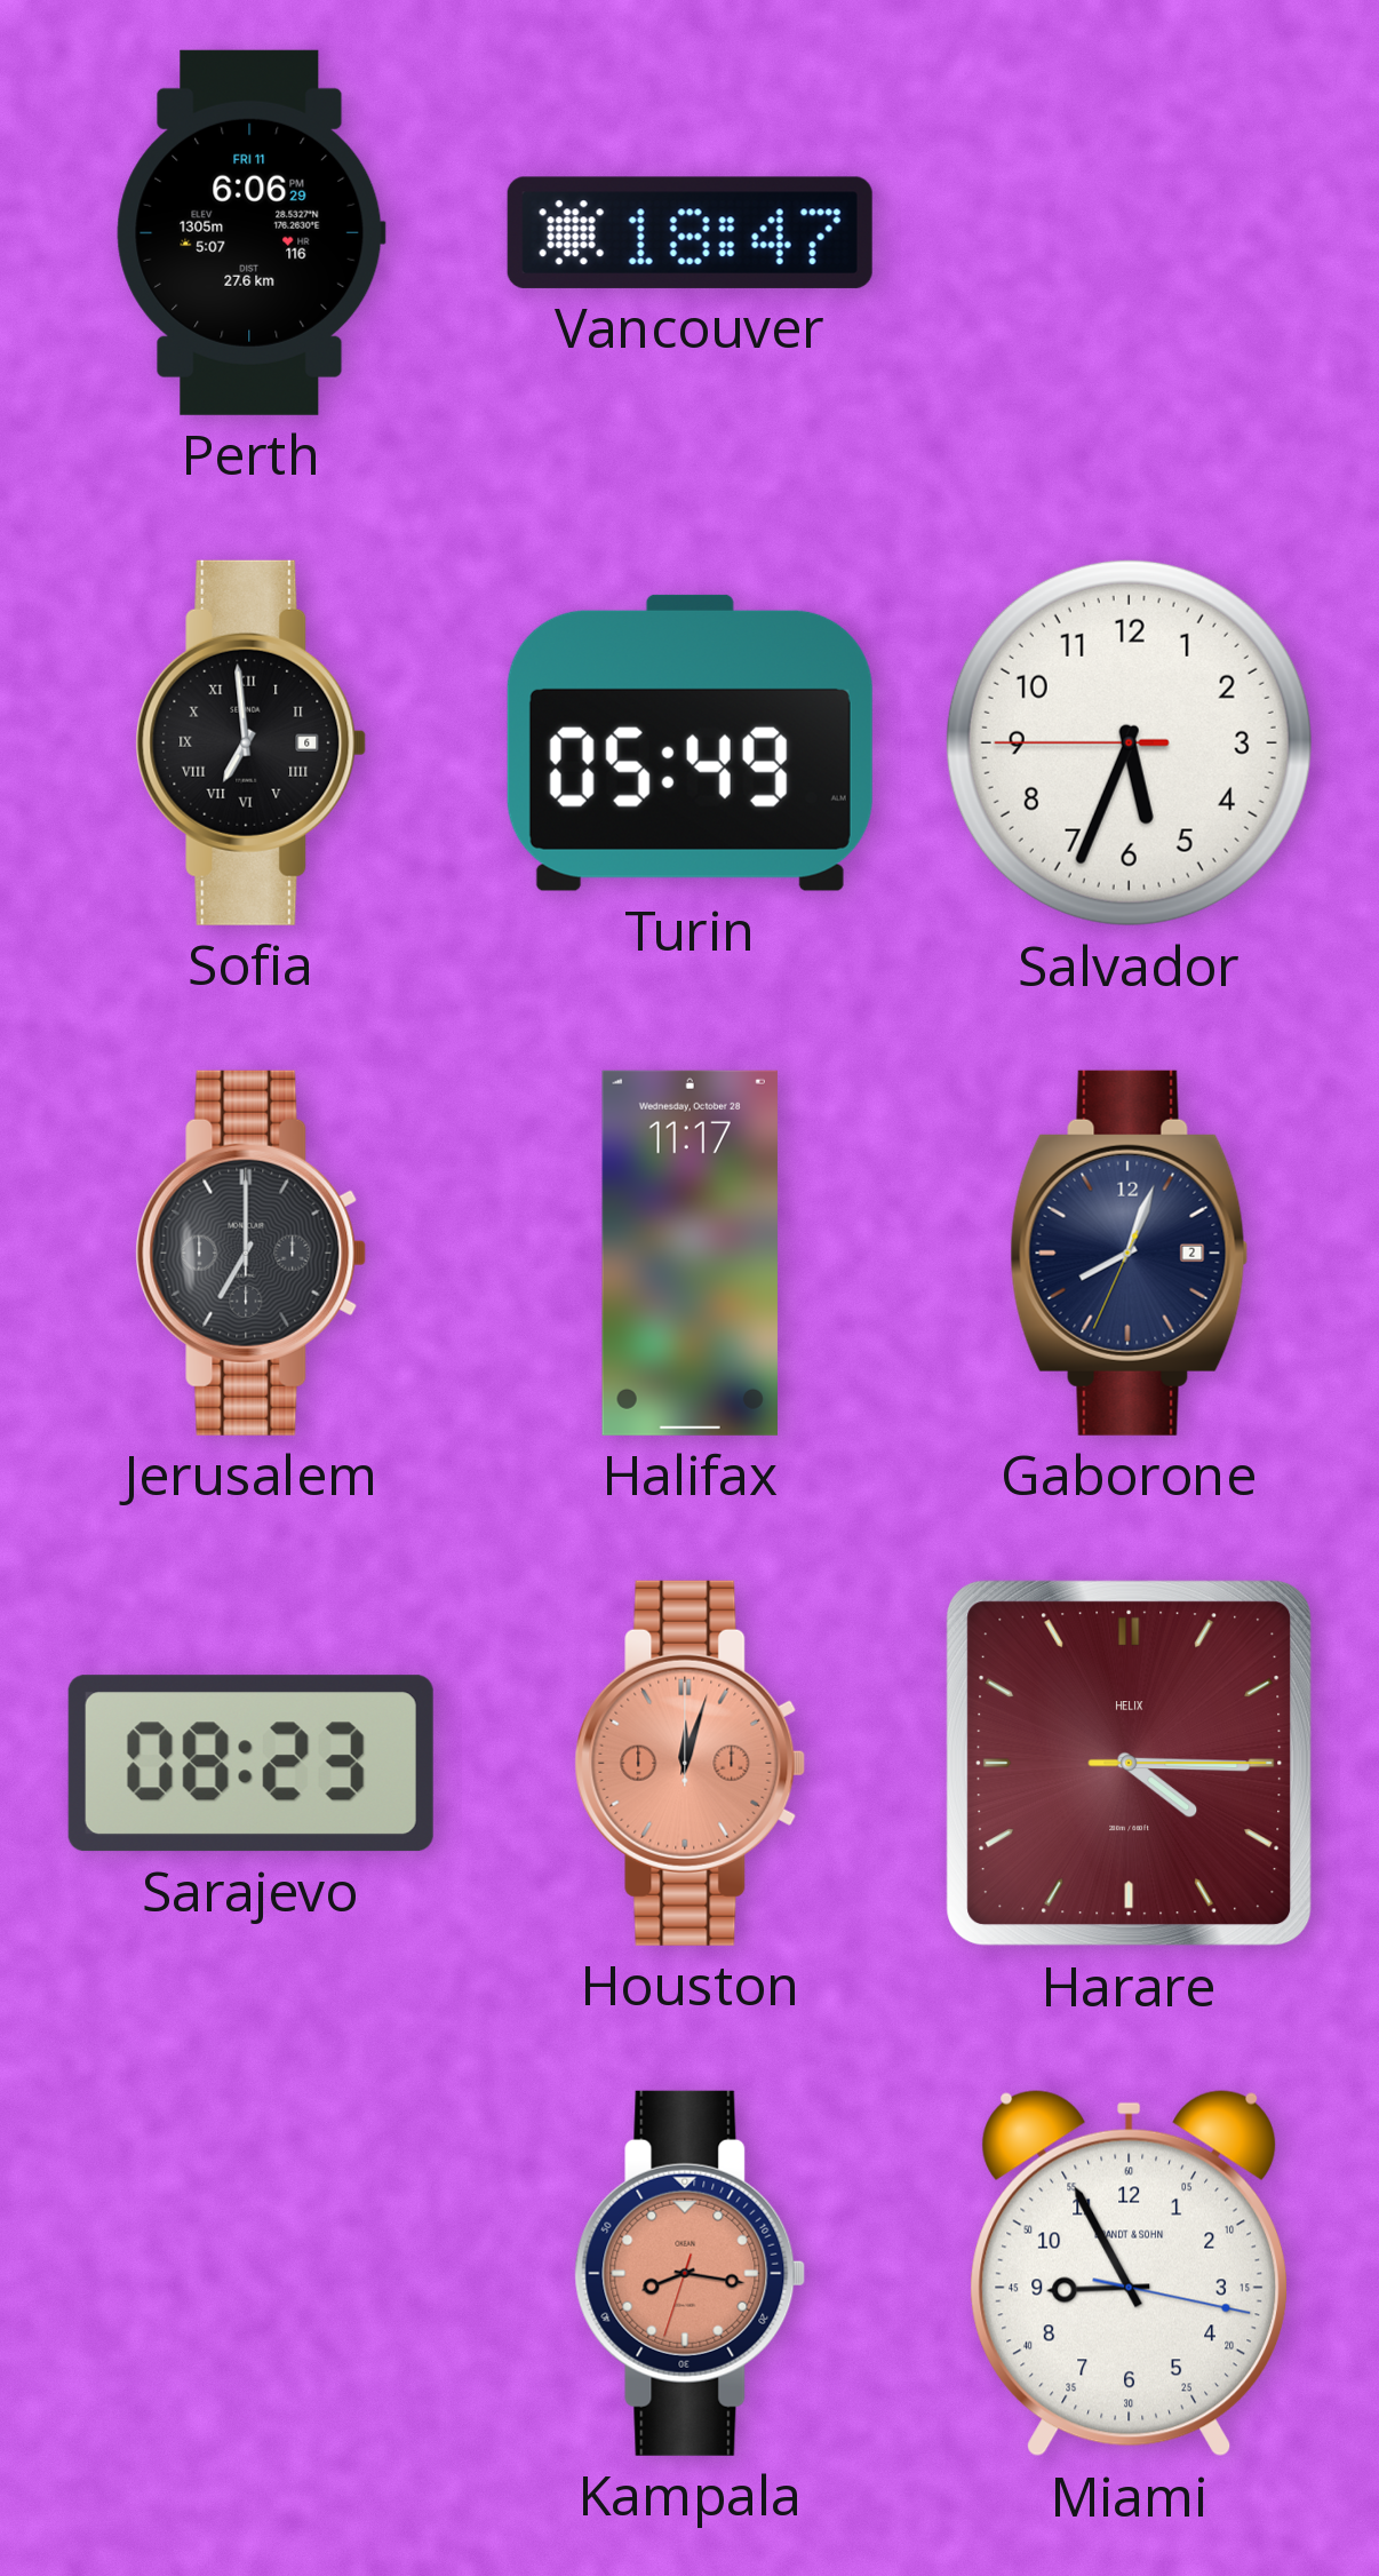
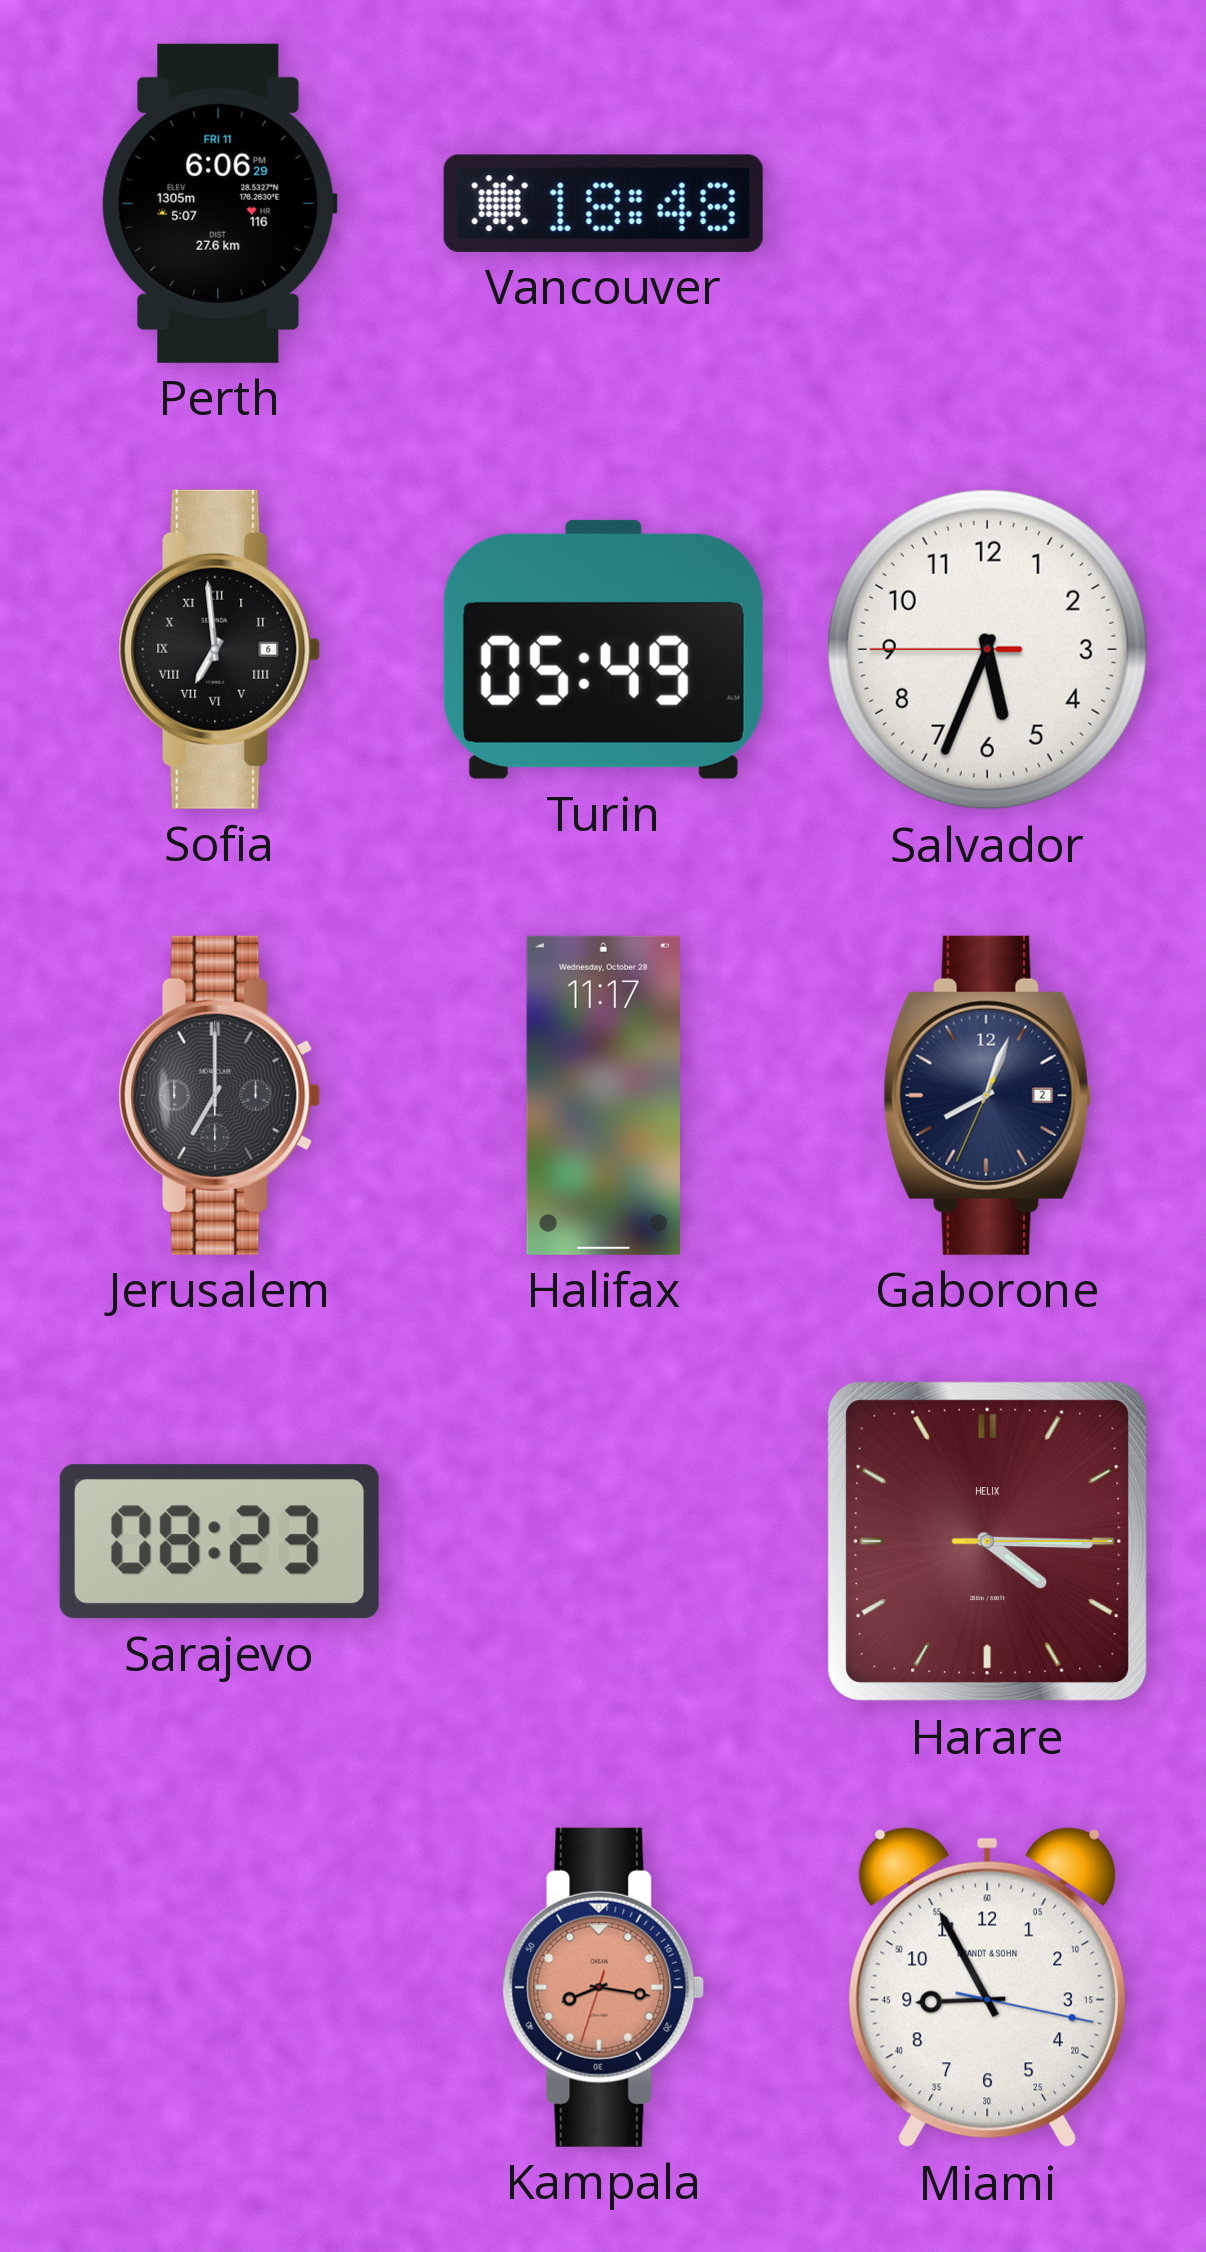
Vancouver: 18:47 -> 18:48 (603, 203)
Houston: 12:03 -> none (691, 1763)
